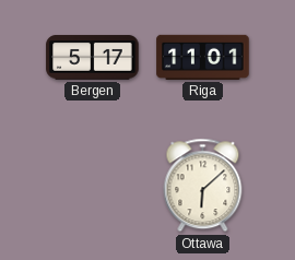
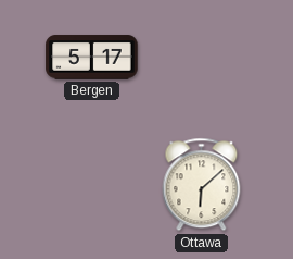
Riga: 11:01 -> none (203, 57)
